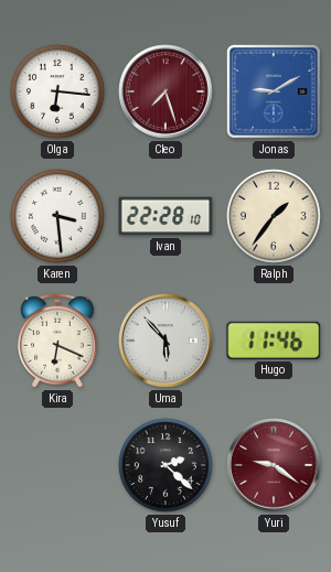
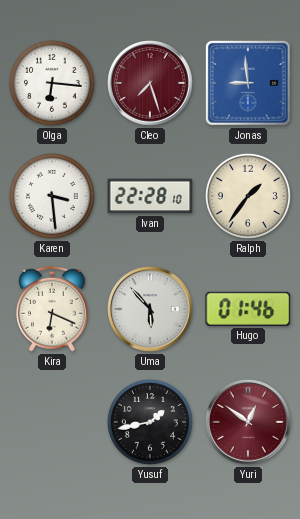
Jonas: 9:10 -> 8:59 (248, 83)
Hugo: 11:46 -> 01:46 (248, 309)
Yusuf: 2:22 -> 1:43 (150, 422)
Yuri: 9:21 -> 12:51 (248, 422)
